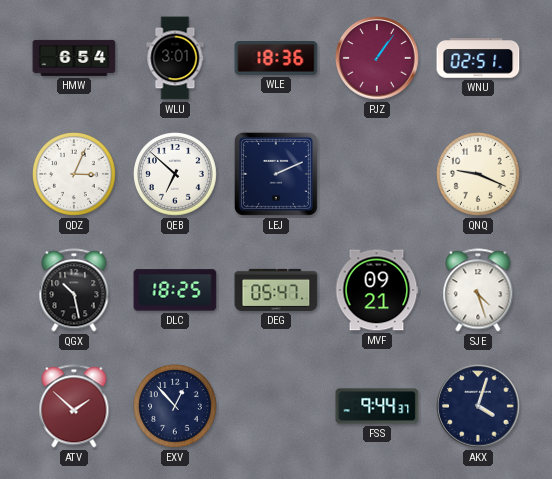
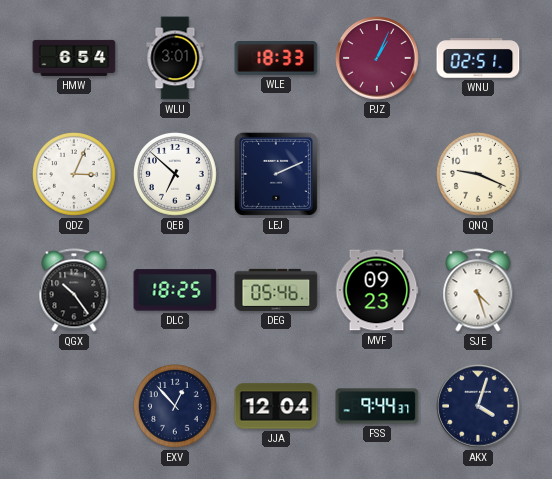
WLE: 18:36 -> 18:33 (276, 59)
PJZ: 1:06 -> 1:04 (377, 58)
QGX: 10:28 -> 10:24 (74, 290)
DEG: 05:47 -> 05:46 (276, 290)
MVF: 09:21 -> 09:23 (377, 290)
ATV: 1:52 -> none (74, 406)
JJA: none -> 12:04 (276, 406)
